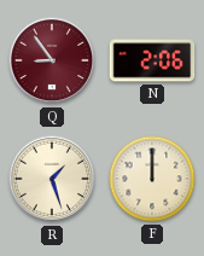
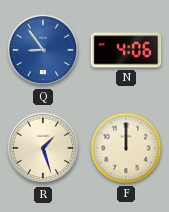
Q dial: burgundy -> blue (43, 50)
N: 2:06 -> 4:06 (126, 50)
